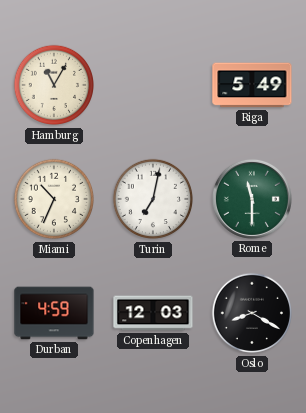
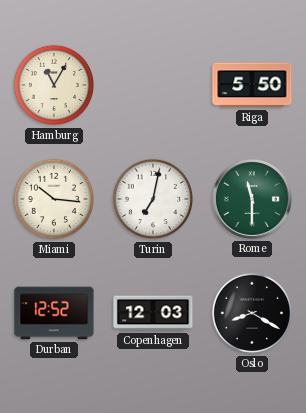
Riga: 5:49 -> 5:50 (252, 85)
Miami: 10:34 -> 10:16 (53, 199)
Durban: 4:59 -> 12:52 (54, 313)
